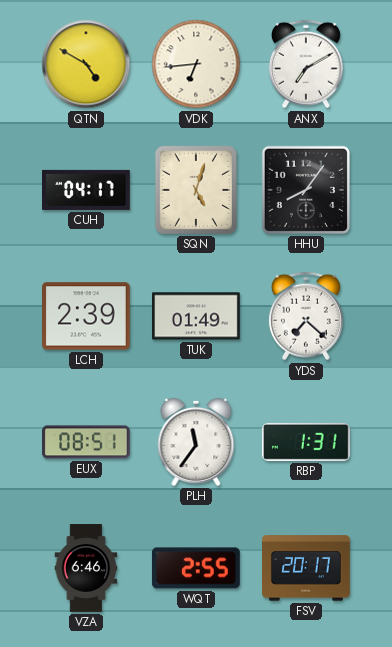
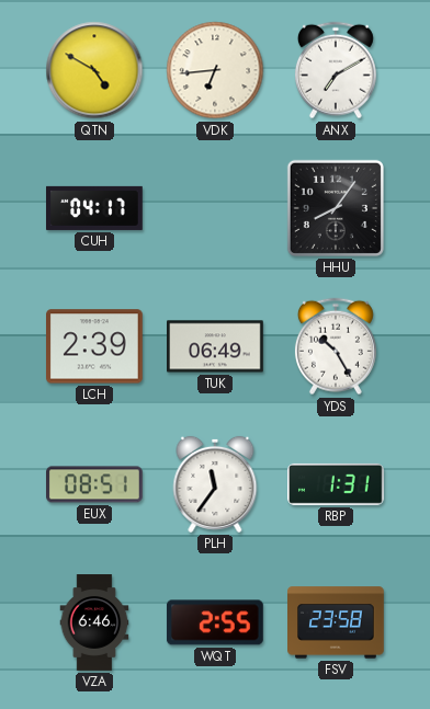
SQN: 5:03 -> none (196, 190)
TUK: 01:49 -> 06:49 (216, 346)
YDS: 7:22 -> 10:25 (336, 346)
FSV: 20:17 -> 23:58 (337, 622)
